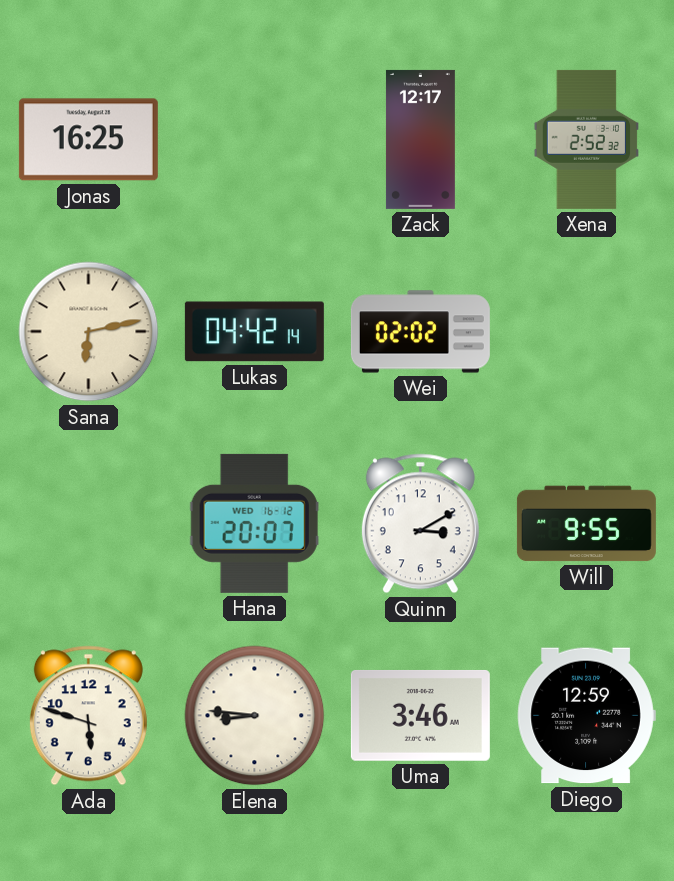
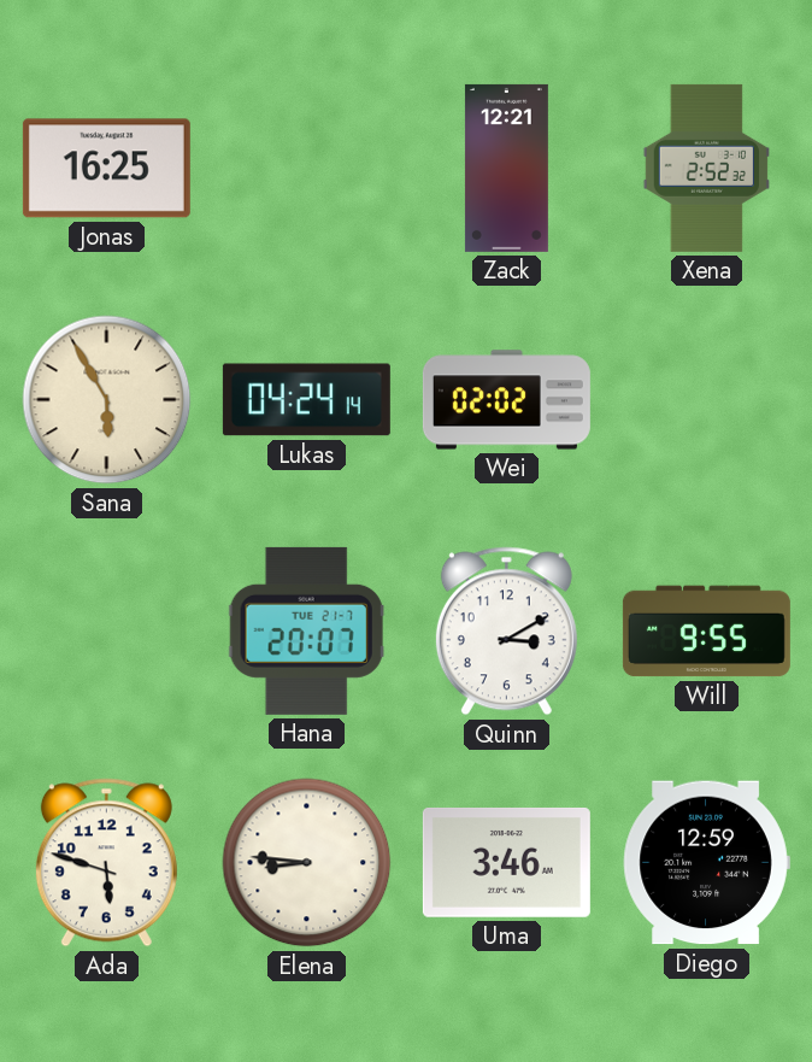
Zack: 12:17 -> 12:21 (506, 168)
Sana: 6:13 -> 5:55 (107, 400)
Lukas: 04:42 -> 04:24 (306, 400)
Hana date: WED 16-12 -> TUE 21-7 (306, 630)
